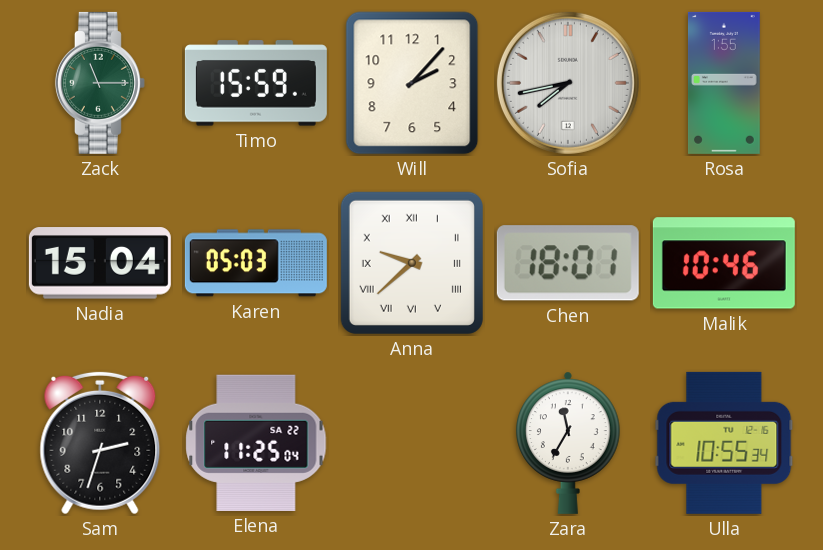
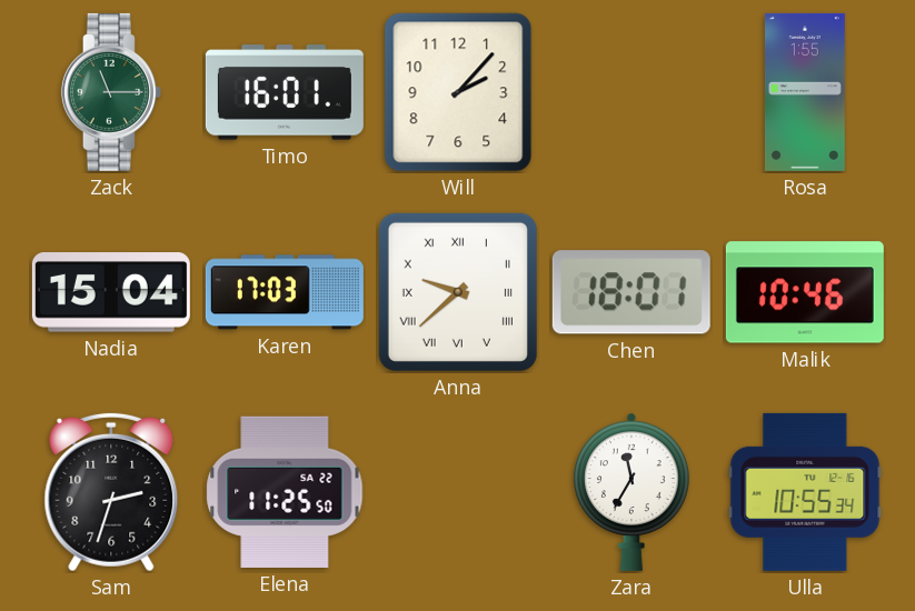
Timo: 15:59 -> 16:01 (285, 92)
Sofia: 7:43 -> none (568, 83)
Karen: 05:03 -> 17:03 (285, 292)
Elena: 11:25:04 -> 11:25:50 (285, 492)
